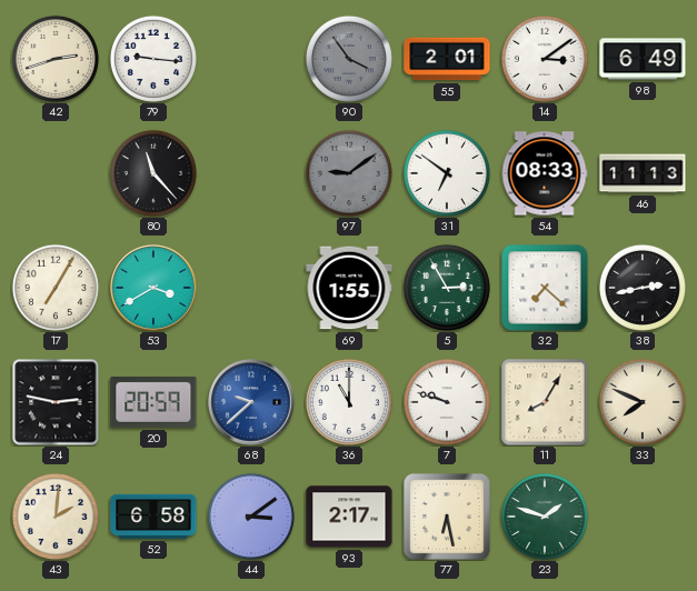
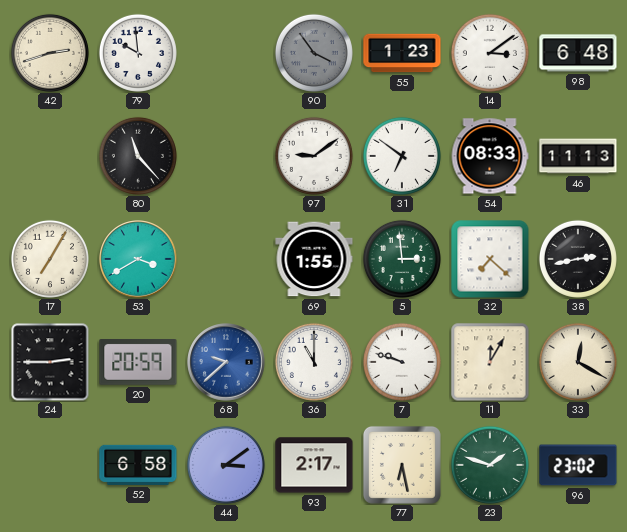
79: 9:16 -> 9:59 (138, 53)
55: 2:01 -> 1:23 (402, 53)
98: 6:49 -> 6:48 (578, 53)
97 dial: grey -> white (314, 156)
5: 2:55 -> 2:59 (402, 259)
24: 2:47 -> 2:45 (50, 362)
11: 8:05 -> 12:05 (490, 362)
33: 7:49 -> 12:20 (578, 362)
43: 2:01 -> none (56, 517)
96: none -> 23:02 (578, 465)
